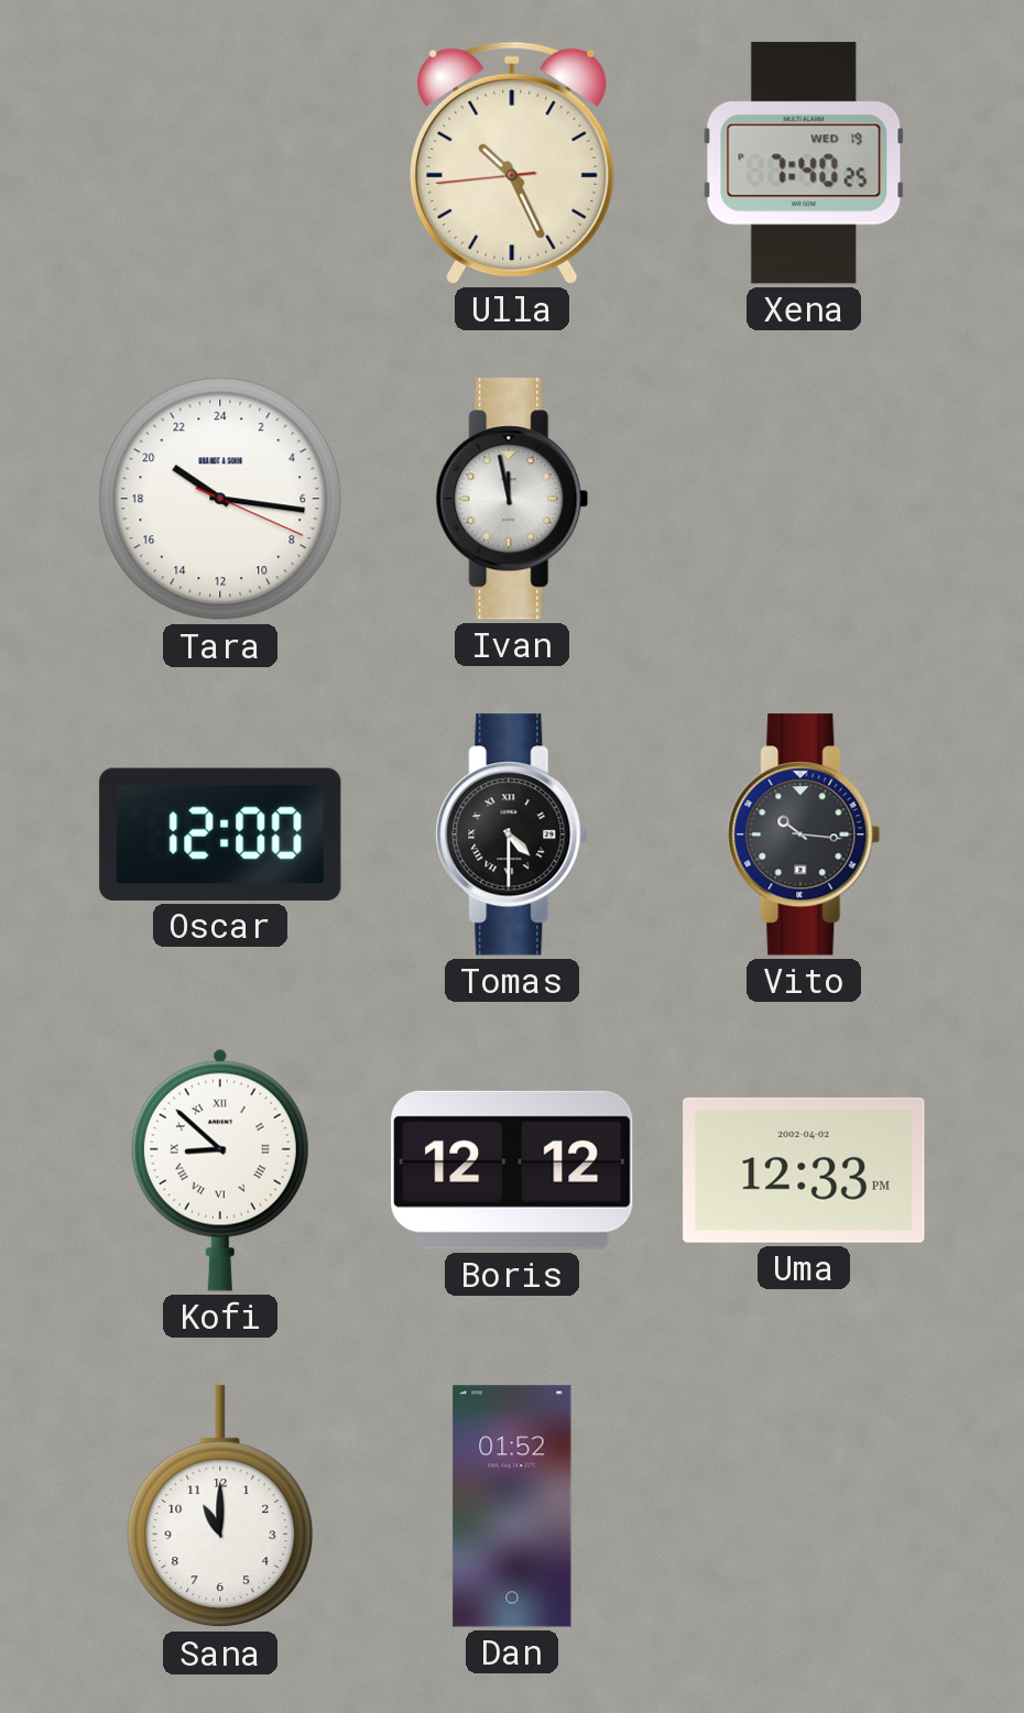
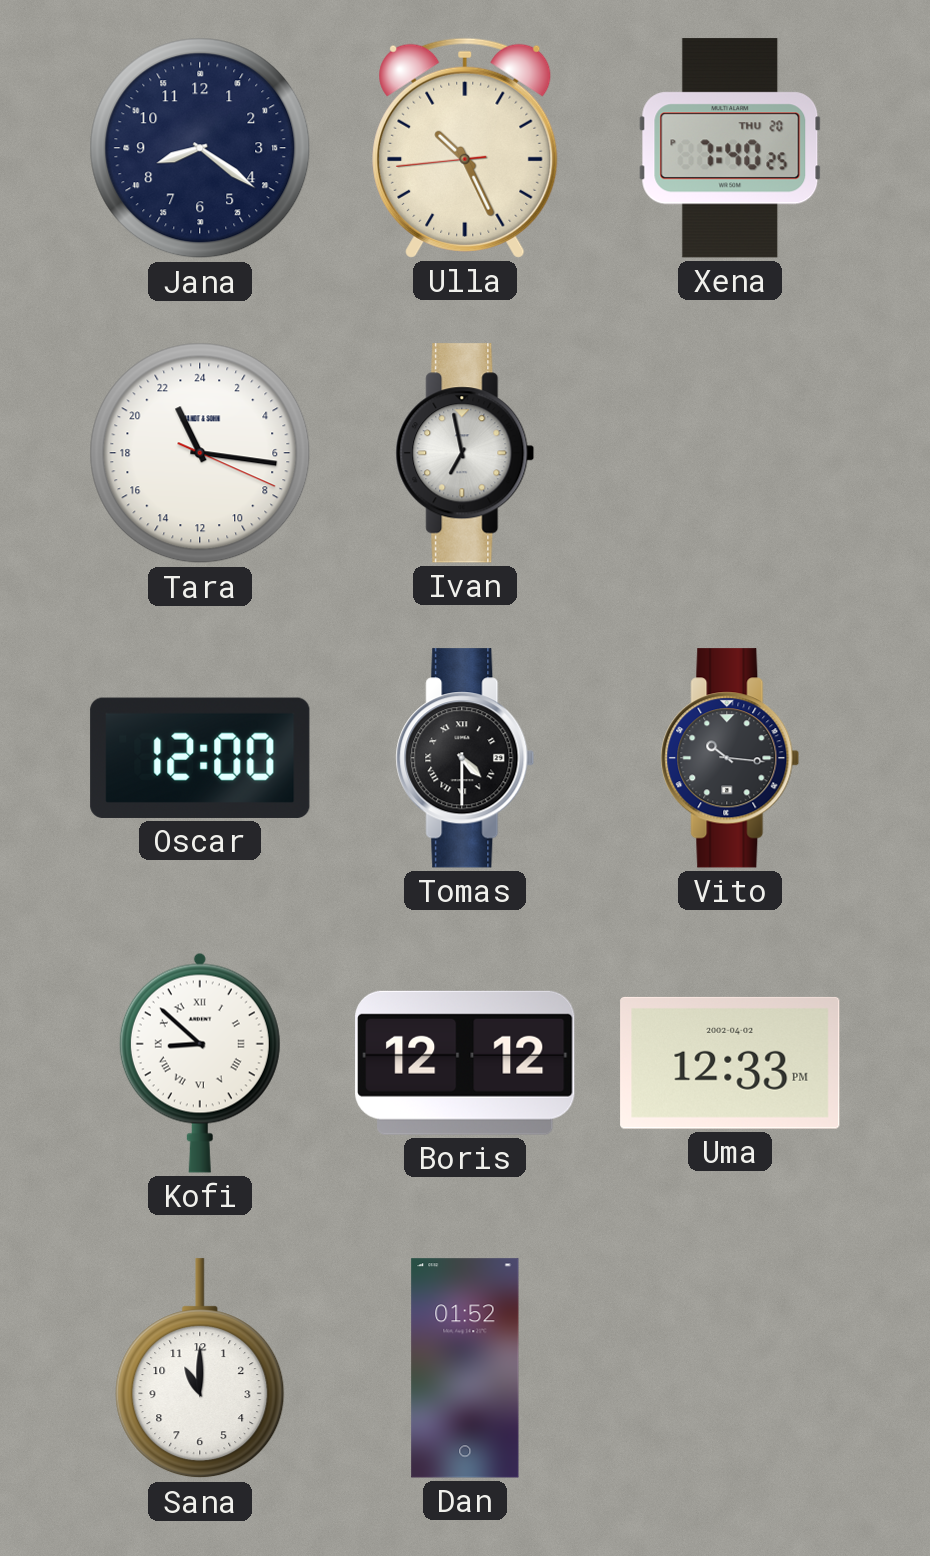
Jana: none -> 8:21 (200, 148)
Xena date: WED 19 -> THU 20 (730, 148)
Tara: 20:16 -> 22:16 (200, 453)
Ivan: 11:58 -> 6:58 (465, 453)
